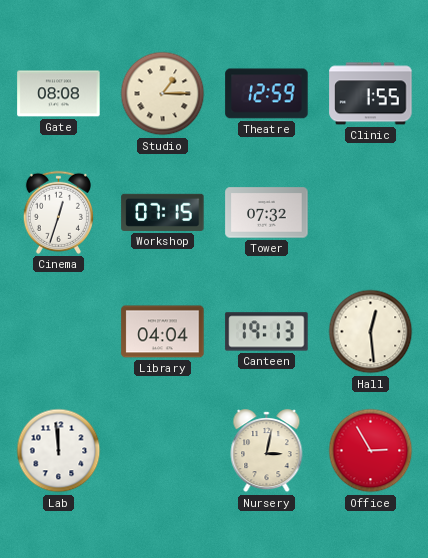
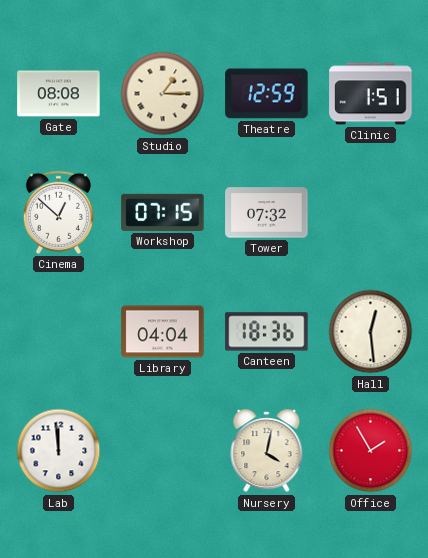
Clinic: 1:55 -> 1:51 (371, 94)
Cinema: 12:33 -> 12:52 (58, 212)
Canteen: 19:13 -> 18:36 (267, 332)
Nursery: 3:02 -> 4:02 (267, 451)
Office: 2:55 -> 1:55 (371, 451)
